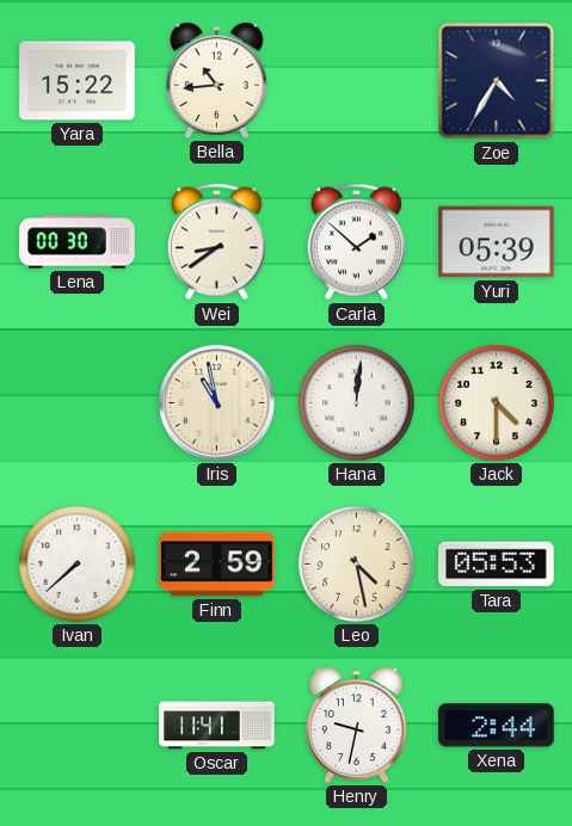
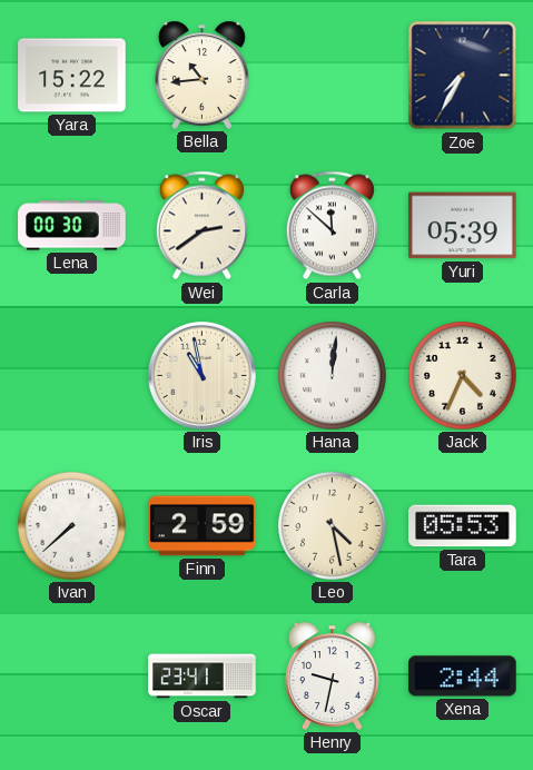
Zoe: 4:35 -> 7:35 (463, 76)
Wei: 8:39 -> 2:39 (201, 226)
Carla: 1:52 -> 11:52 (332, 226)
Jack: 4:30 -> 4:34 (463, 376)
Oscar: 11:41 -> 23:41 (203, 677)
